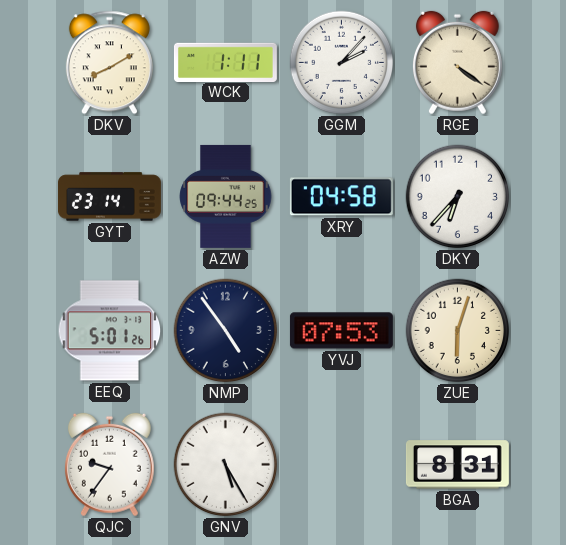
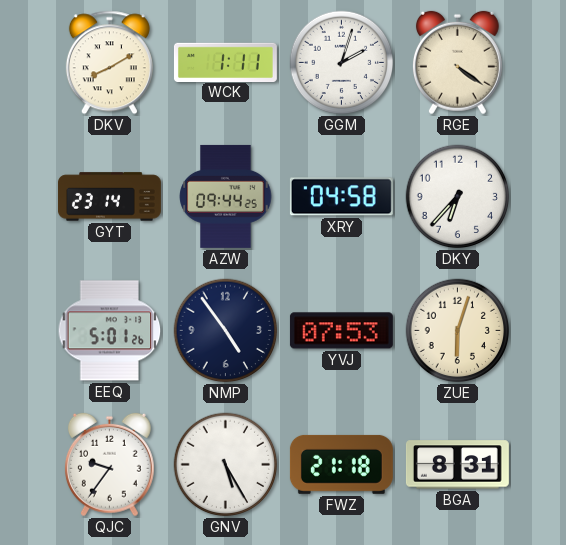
GGM: 2:07 -> 2:03 (342, 63)
FWZ: none -> 21:18 (341, 464)
